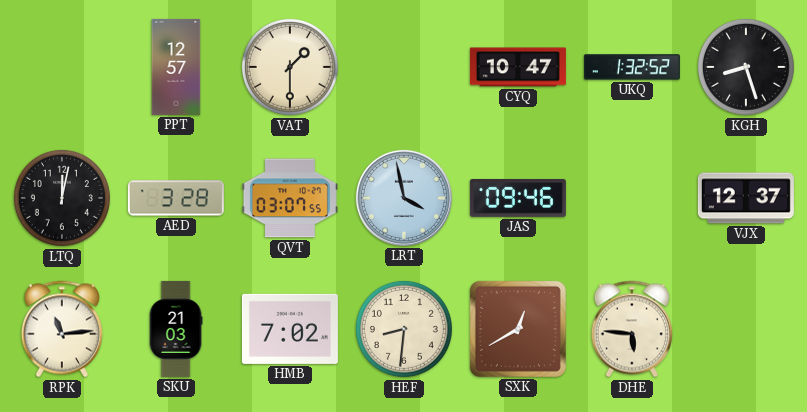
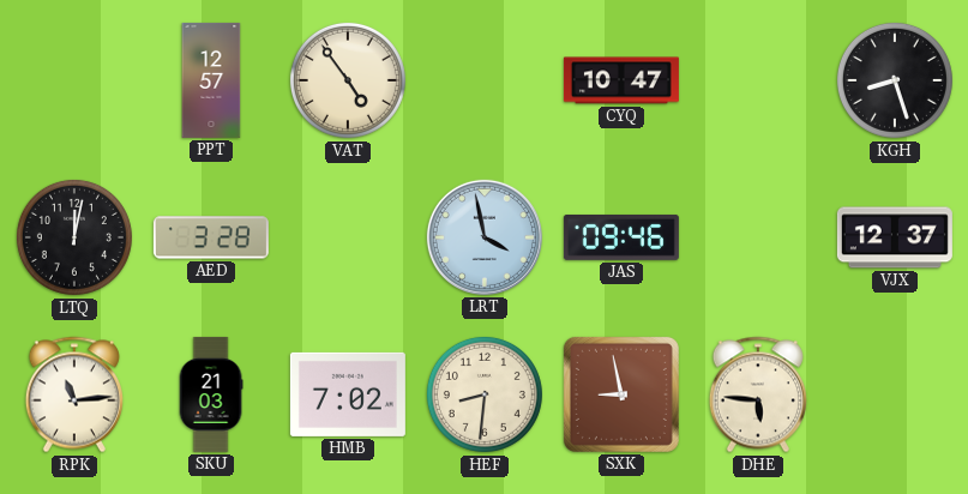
VAT: 1:30 -> 4:54 (348, 80)
UKQ: 1:32 -> none (632, 67)
QVT: 03:07 -> none (290, 198)
SXK: 12:40 -> 8:58 (621, 394)
